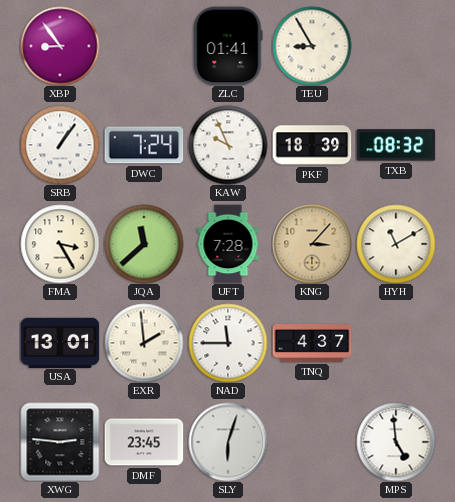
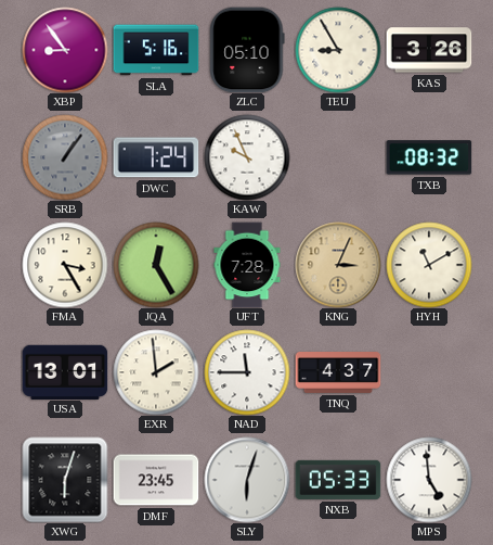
SLA: none -> 5:16 (156, 50)
ZLC: 01:41 -> 05:10 (247, 50)
KAS: none -> 3:26 (429, 50)
SRB dial: white -> grey (65, 157)
PKF: 18:39 -> none (312, 145)
JQA: 11:38 -> 12:25 (156, 265)
KNG: 3:07 -> 3:04 (338, 265)
XWG: 2:46 -> 6:03 (65, 480)
NXB: none -> 05:33 (338, 480)
